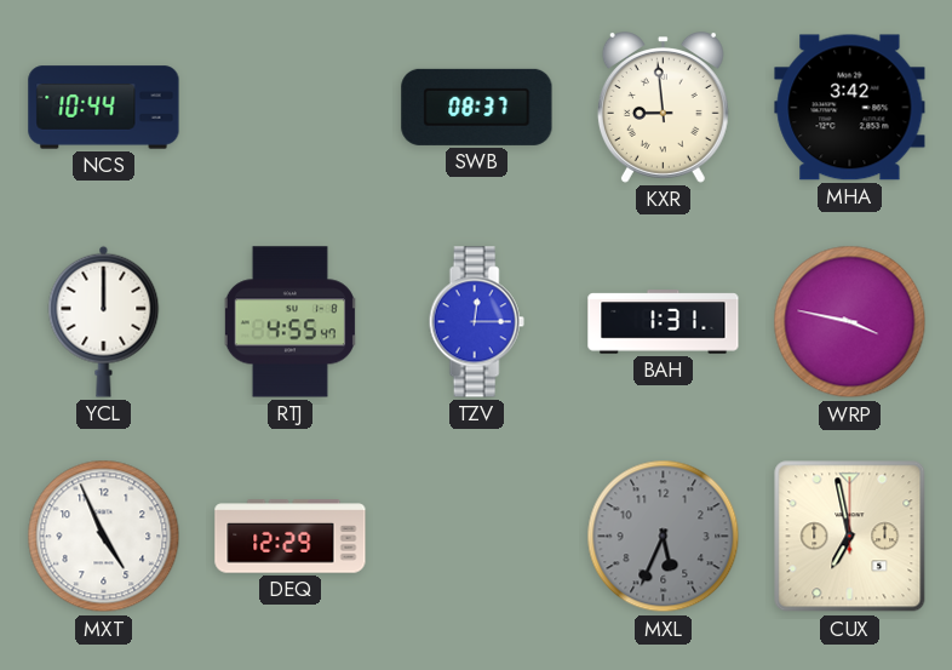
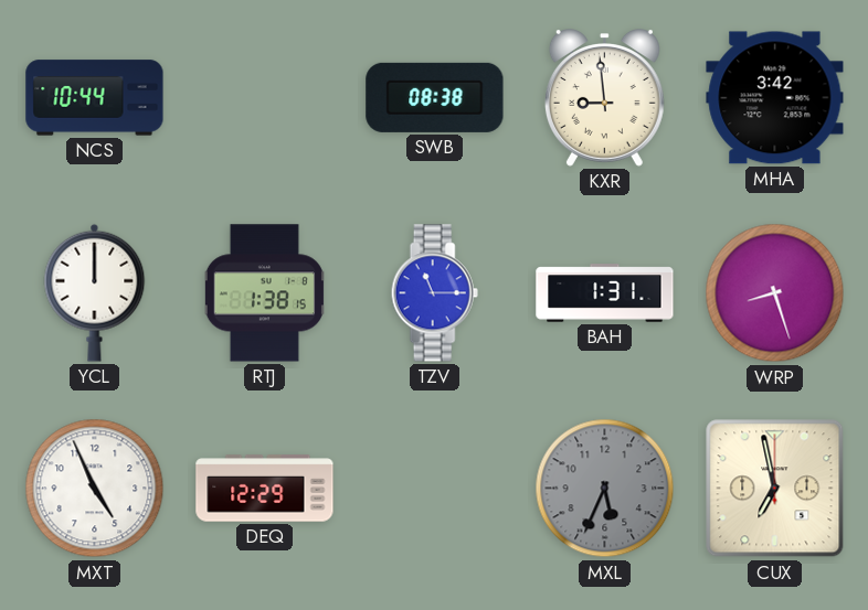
SWB: 08:37 -> 08:38 (435, 97)
RTJ: 4:55 -> 1:38 (264, 293)
TZV: 12:15 -> 11:15 (434, 293)
WRP: 3:47 -> 8:27 (775, 293)
